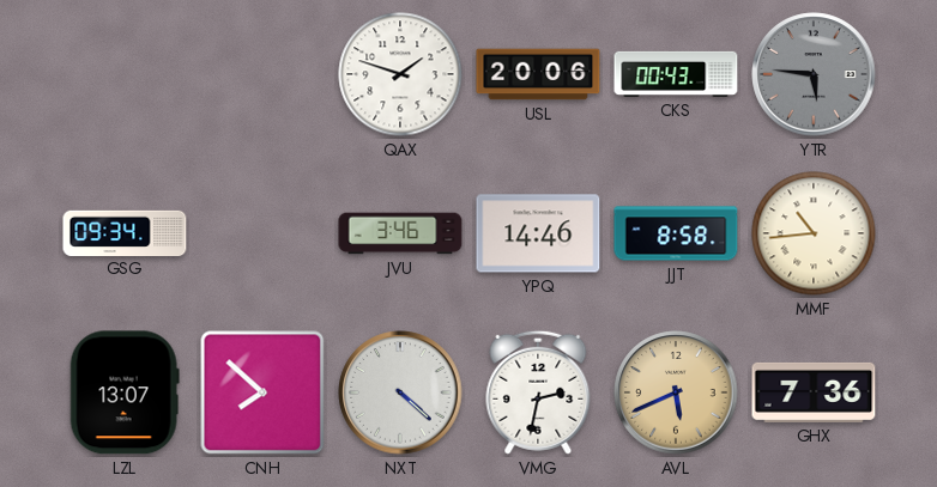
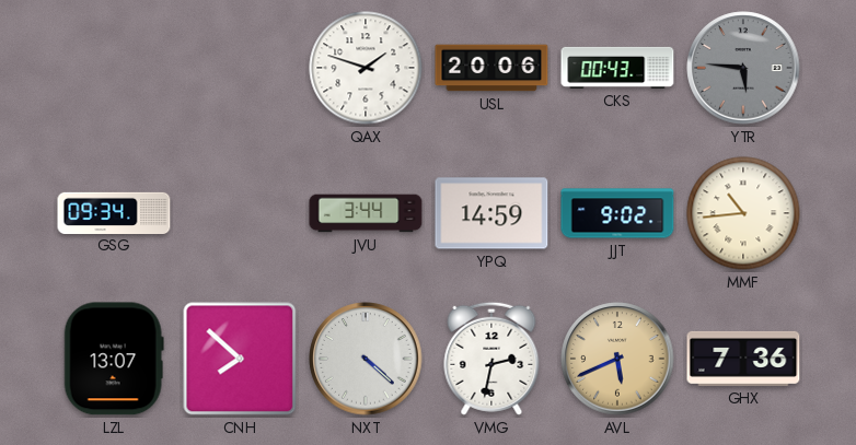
JVU: 3:46 -> 3:44 (366, 213)
YPQ: 14:46 -> 14:59 (491, 213)
JJT: 8:58 -> 9:02 (617, 213)
